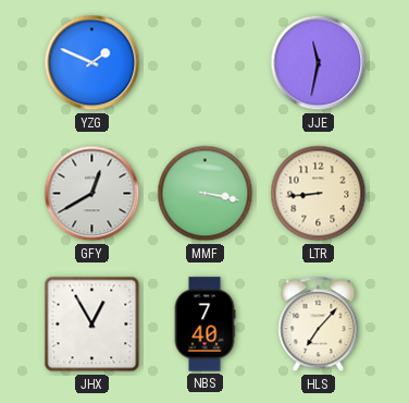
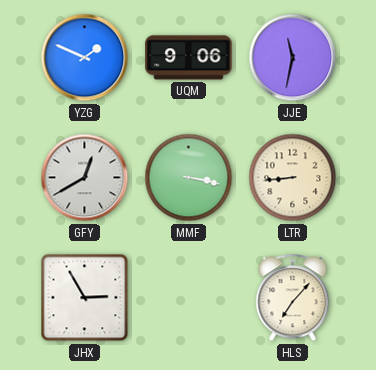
UQM: none -> 9:06 (189, 58)
JHX: 12:55 -> 2:55 (85, 298)
NBS: 7:40 -> none (205, 325)
